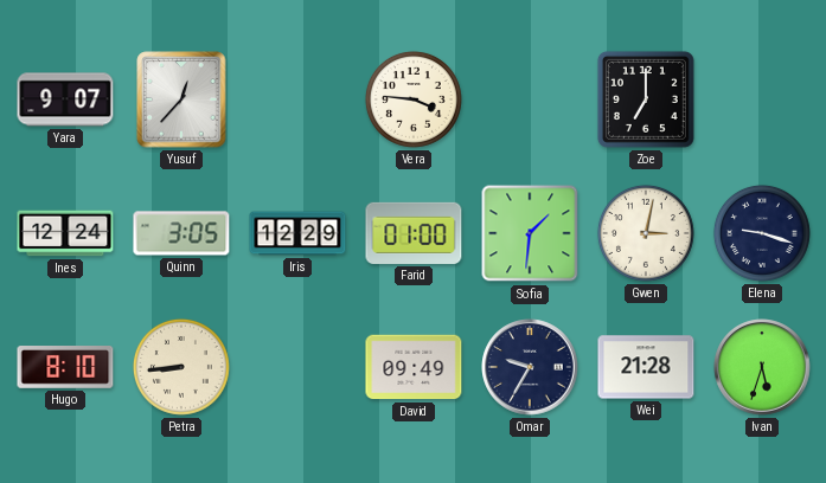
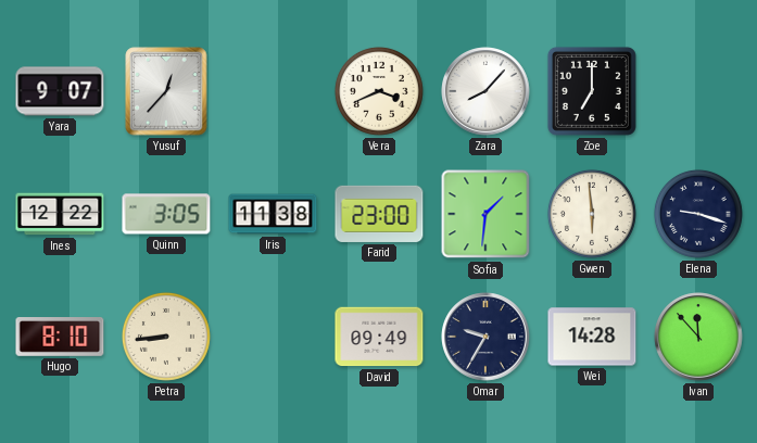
Vera: 3:46 -> 3:41 (379, 91)
Zara: none -> 8:07 (485, 91)
Ines: 12:24 -> 12:22 (60, 214)
Iris: 12:29 -> 11:38 (273, 214)
Farid: 01:00 -> 23:00 (379, 214)
Gwen: 3:02 -> 5:59 (592, 214)
Wei: 21:28 -> 14:28 (592, 337)
Ivan: 5:33 -> 11:53 (698, 337)
